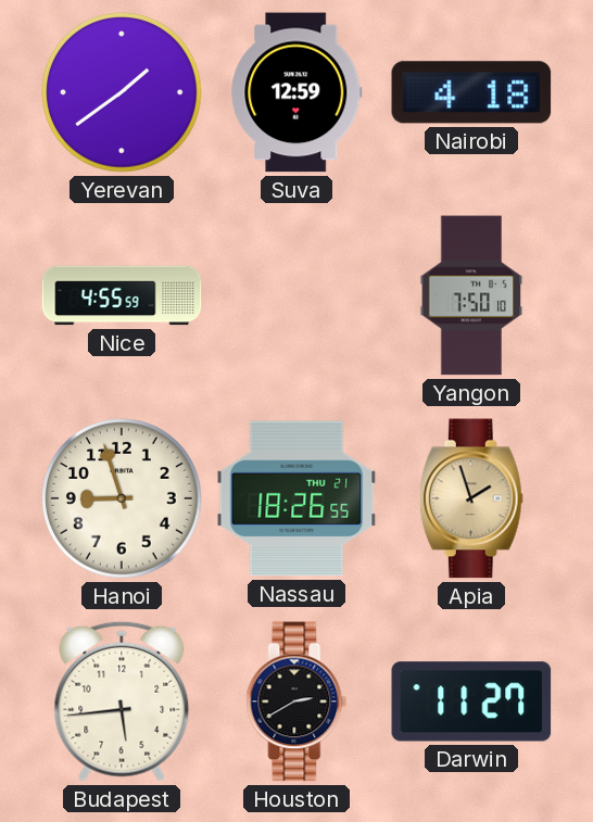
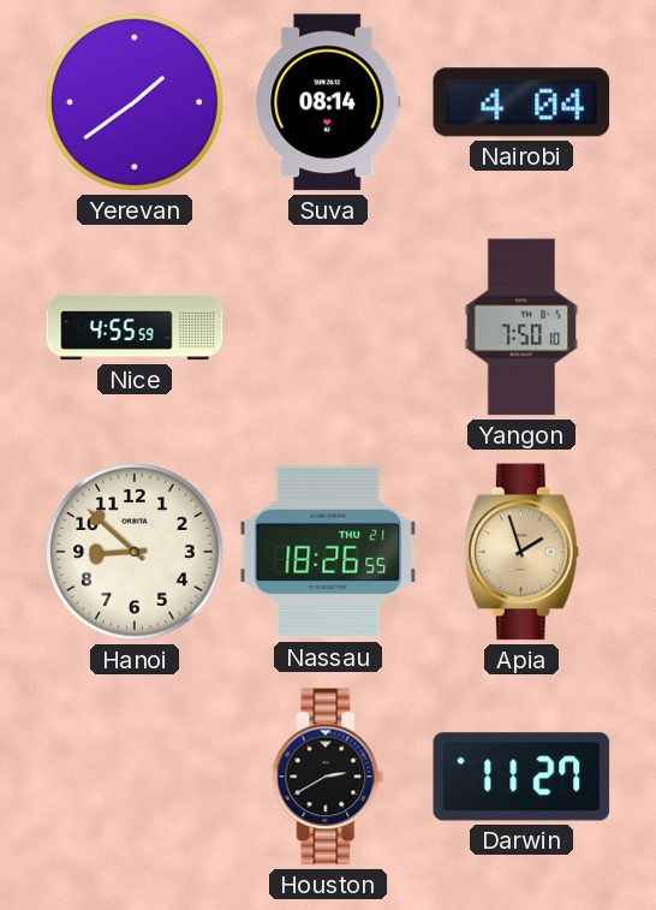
Suva: 12:59 -> 08:14 (328, 102)
Nairobi: 4:18 -> 4:04 (521, 102)
Hanoi: 8:57 -> 8:52 (136, 553)
Budapest: 5:44 -> none (122, 701)
